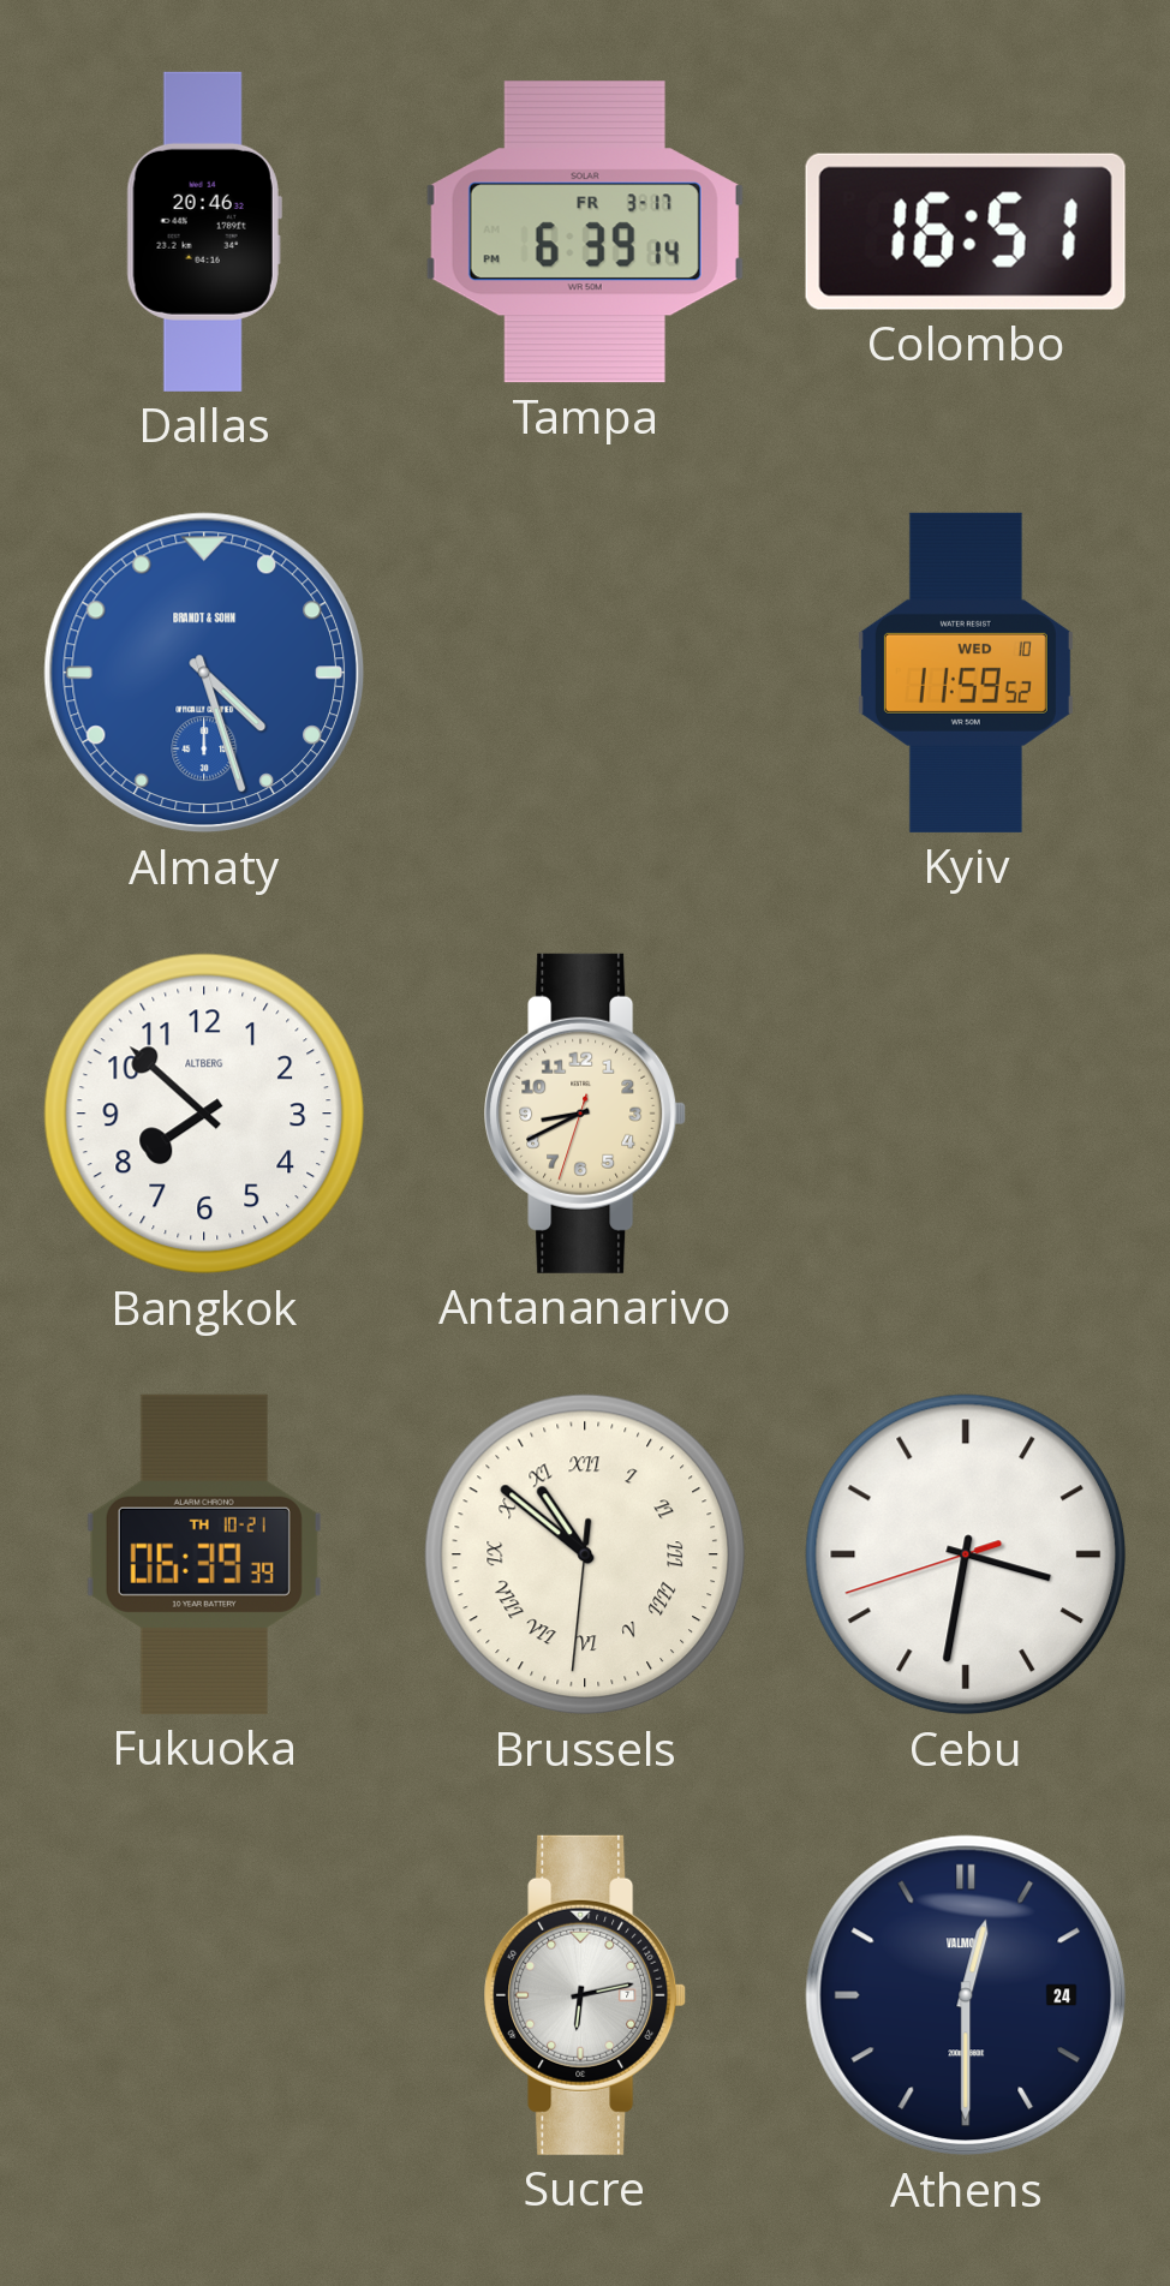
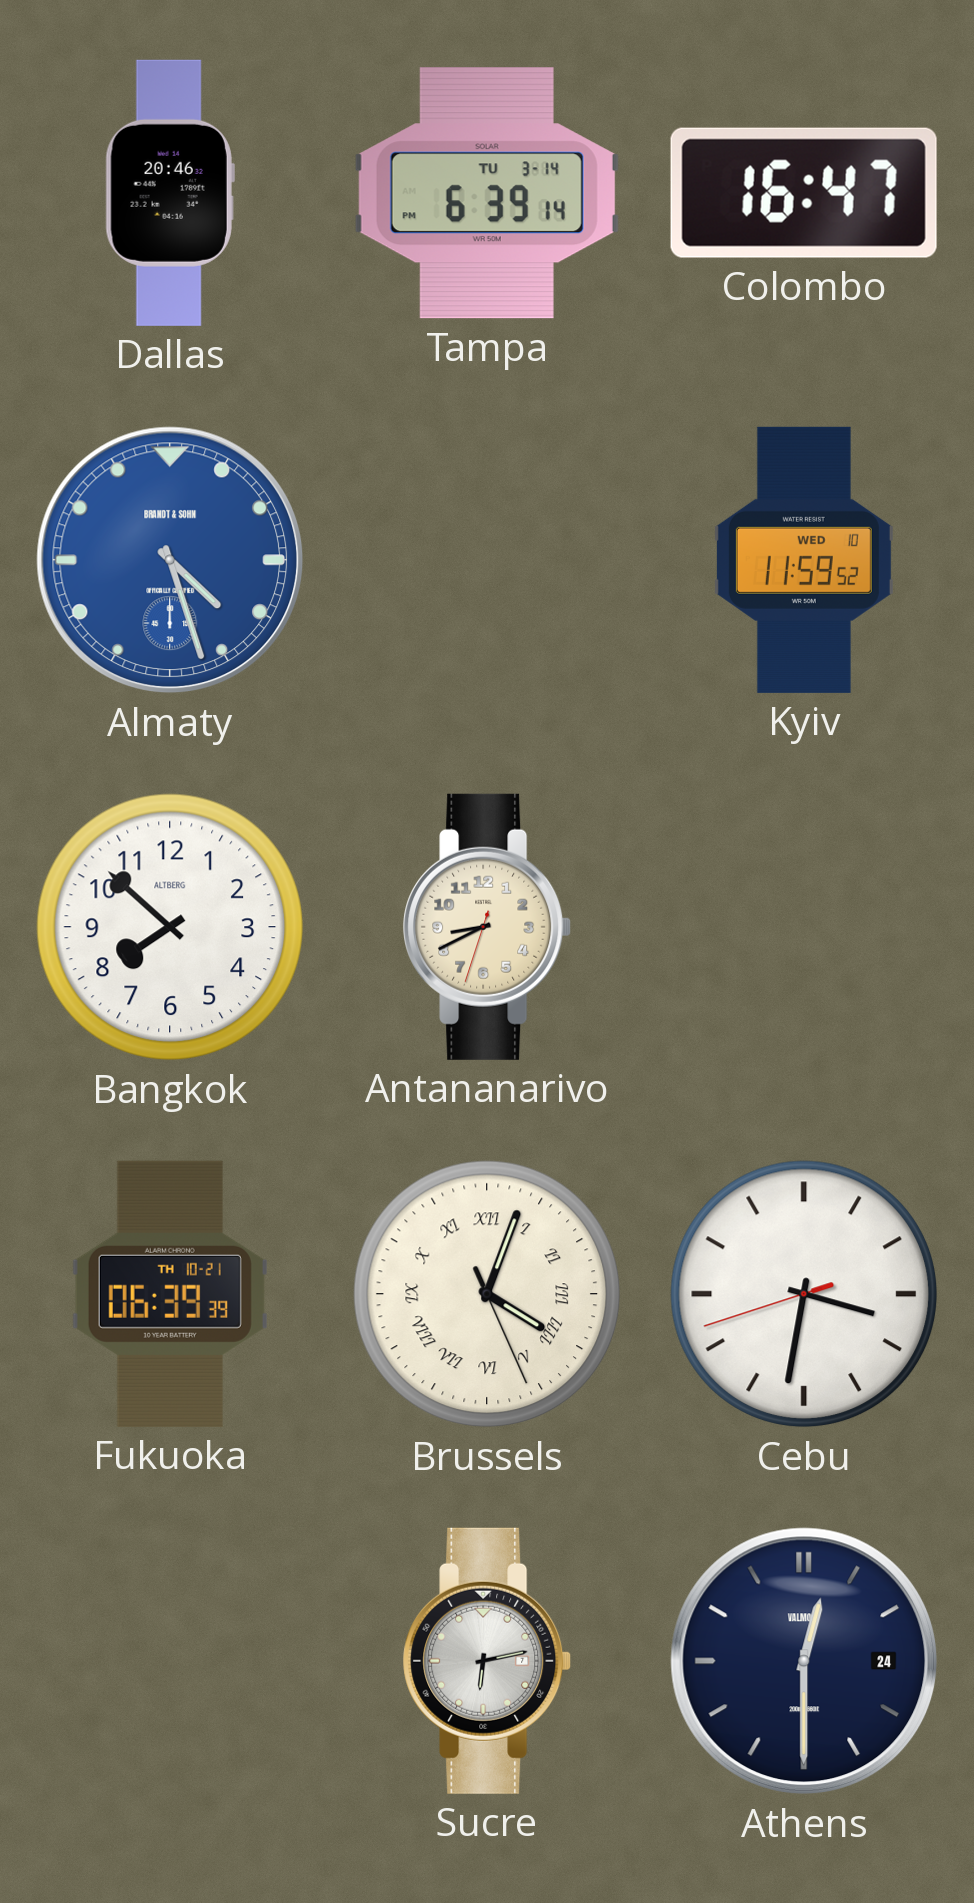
Tampa date: FR 3-17 -> TU 3-14 (487, 193)
Colombo: 16:51 -> 16:47 (804, 193)
Brussels: 10:51 -> 4:03 (487, 1294)
